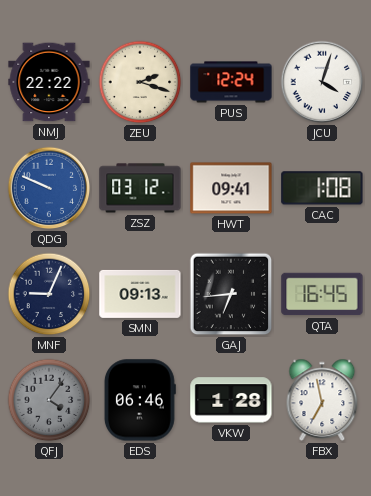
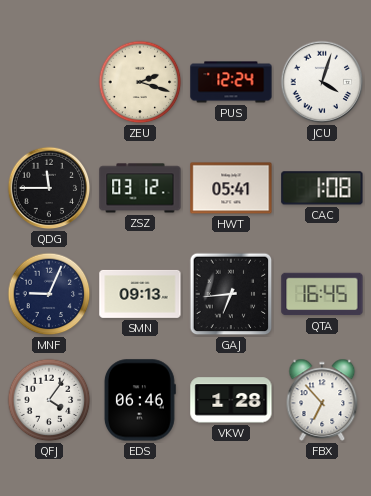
NMJ: 22:22 -> none (49, 82)
QDG: 9:49 -> 11:45 (49, 188)
QDG dial: blue -> black (49, 188)
HWT: 09:41 -> 05:41 (231, 188)
QFJ dial: grey -> white (49, 400)
FBX: 6:58 -> 6:53 (322, 400)
